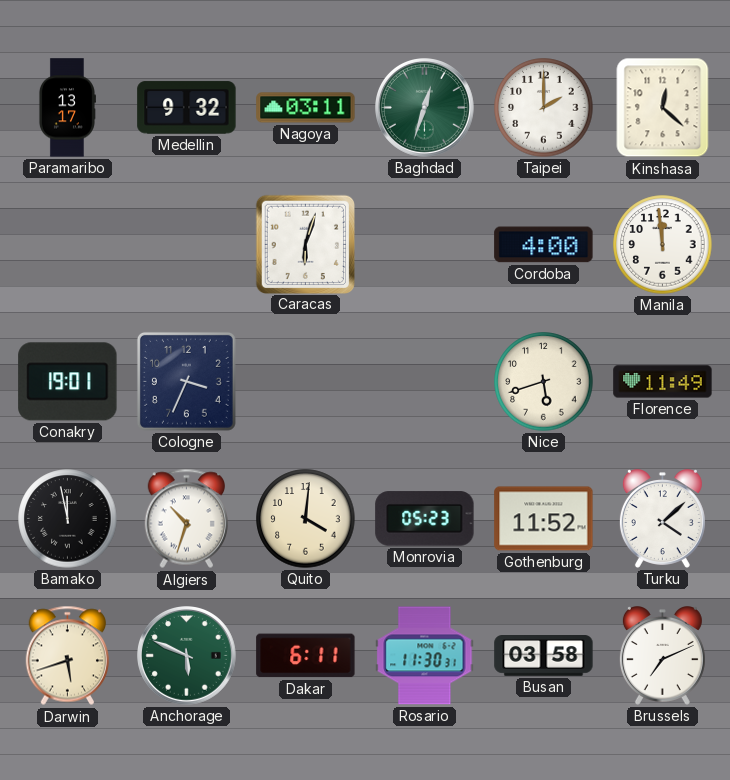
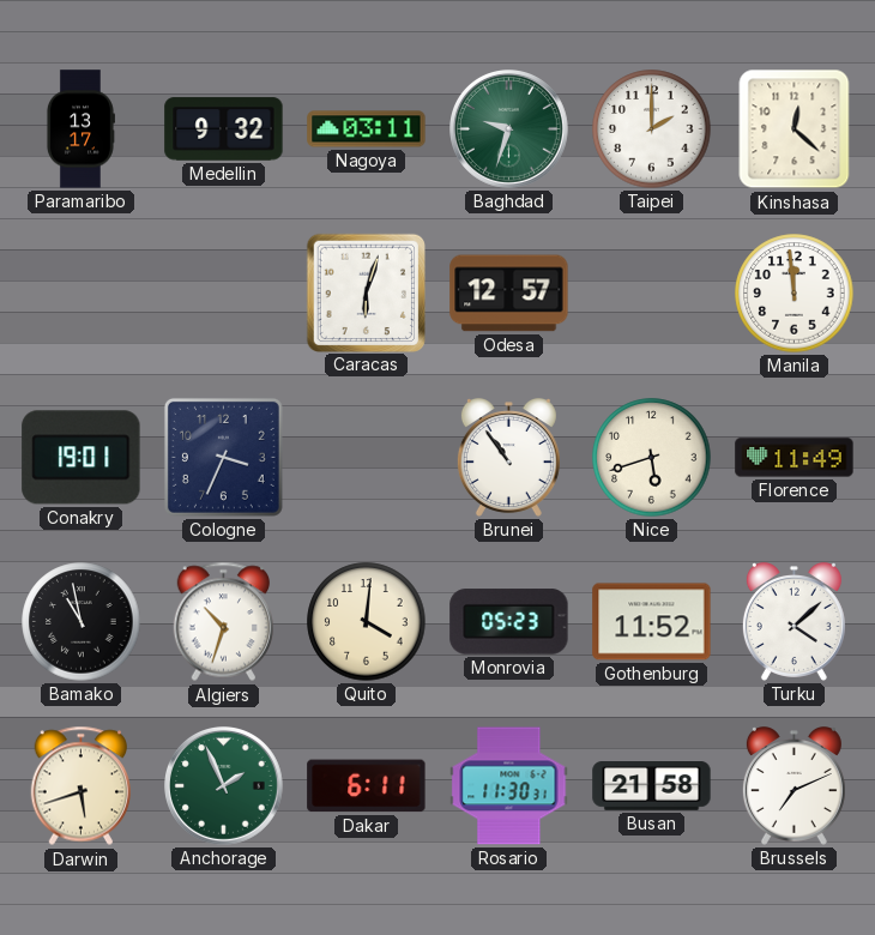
Baghdad: 12:33 -> 9:33 (509, 129)
Odesa: none -> 12:57 (509, 294)
Cordoba: 4:00 -> none (544, 245)
Brunei: none -> 10:54 (508, 458)
Bamako: 11:58 -> 10:58 (82, 622)
Anchorage: 5:49 -> 1:56 (224, 786)
Busan: 03:58 -> 21:58 (652, 786)
